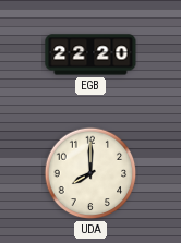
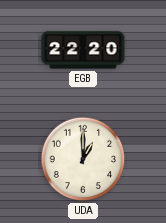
UDA: 8:00 -> 1:00 (83, 159)
